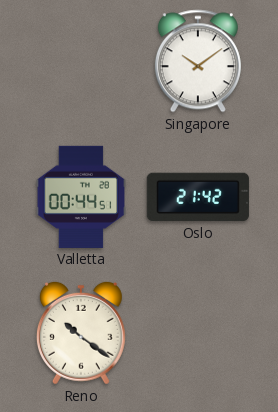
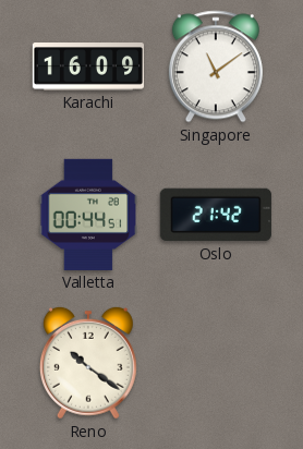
Karachi: none -> 16:09 (87, 68)
Singapore: 10:09 -> 11:09 (216, 66)
